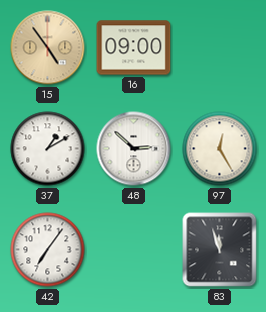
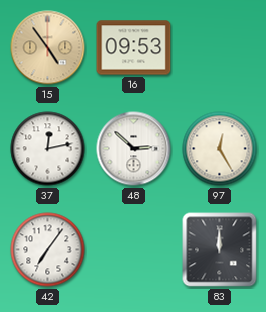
16: 09:00 -> 09:53 (134, 48)
37: 1:10 -> 12:13 (48, 149)
83: 11:57 -> 12:00 (220, 250)
